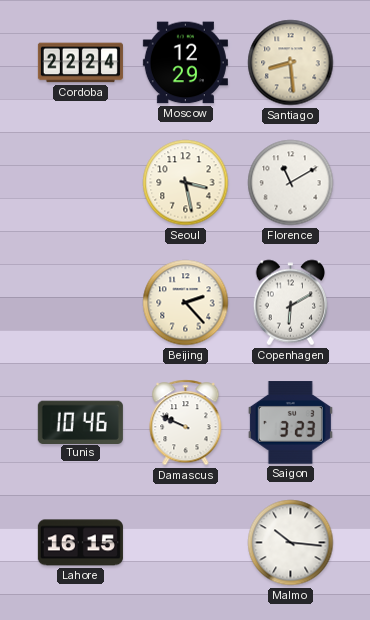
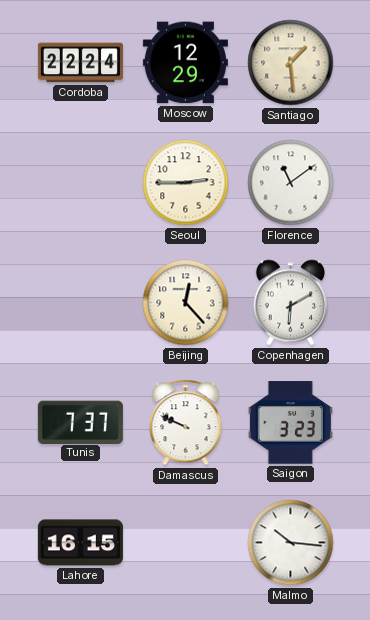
Santiago: 8:29 -> 1:29 (291, 63)
Seoul: 3:28 -> 2:45 (186, 183)
Florence: 11:10 -> 11:09 (291, 183)
Beijing: 2:23 -> 12:23 (186, 303)
Tunis: 10:46 -> 7:37 (80, 422)
